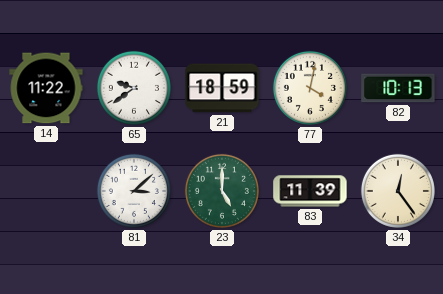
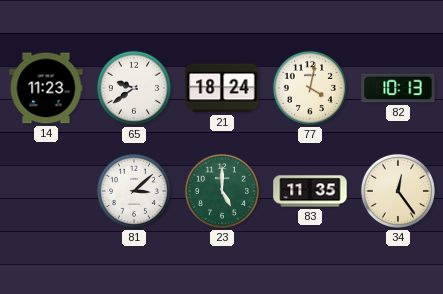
14: 11:22 -> 11:23 (46, 88)
21: 18:59 -> 18:24 (222, 88)
83: 11:39 -> 11:35 (310, 191)
